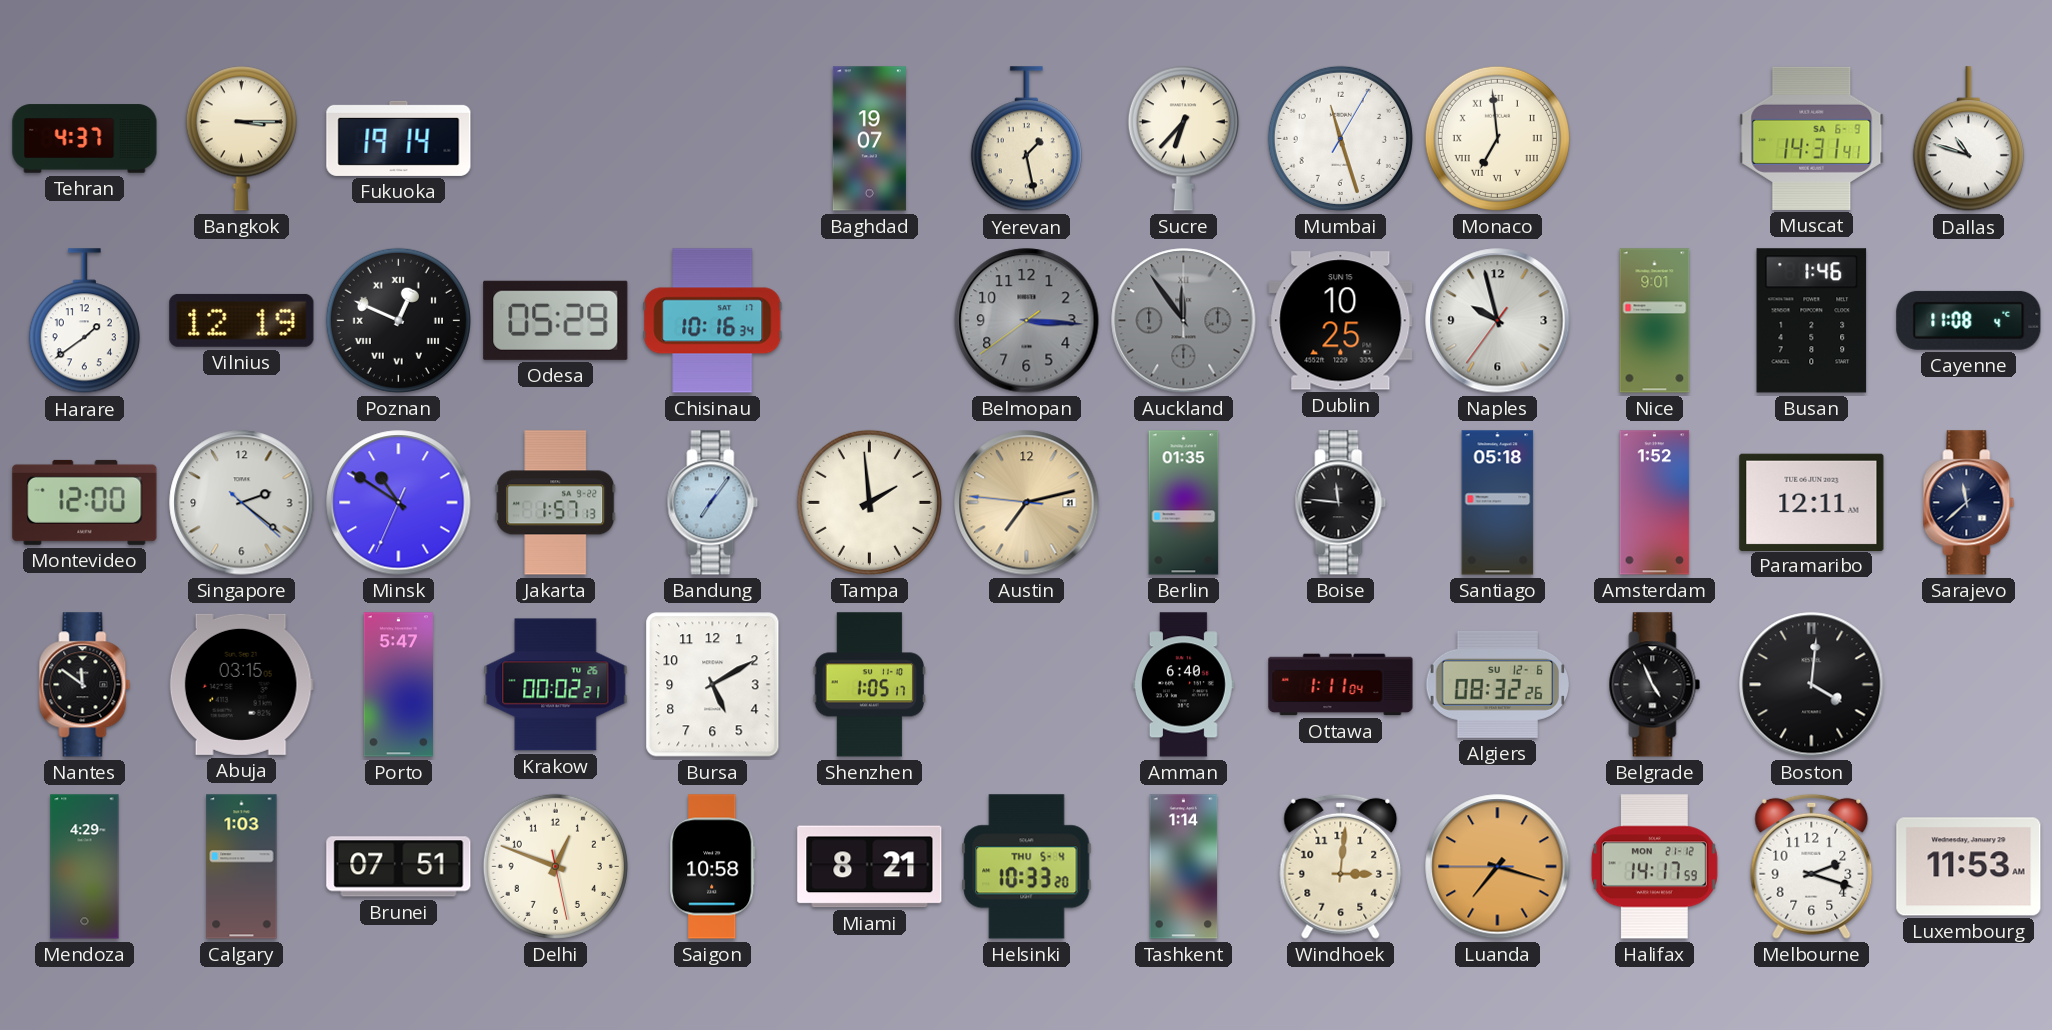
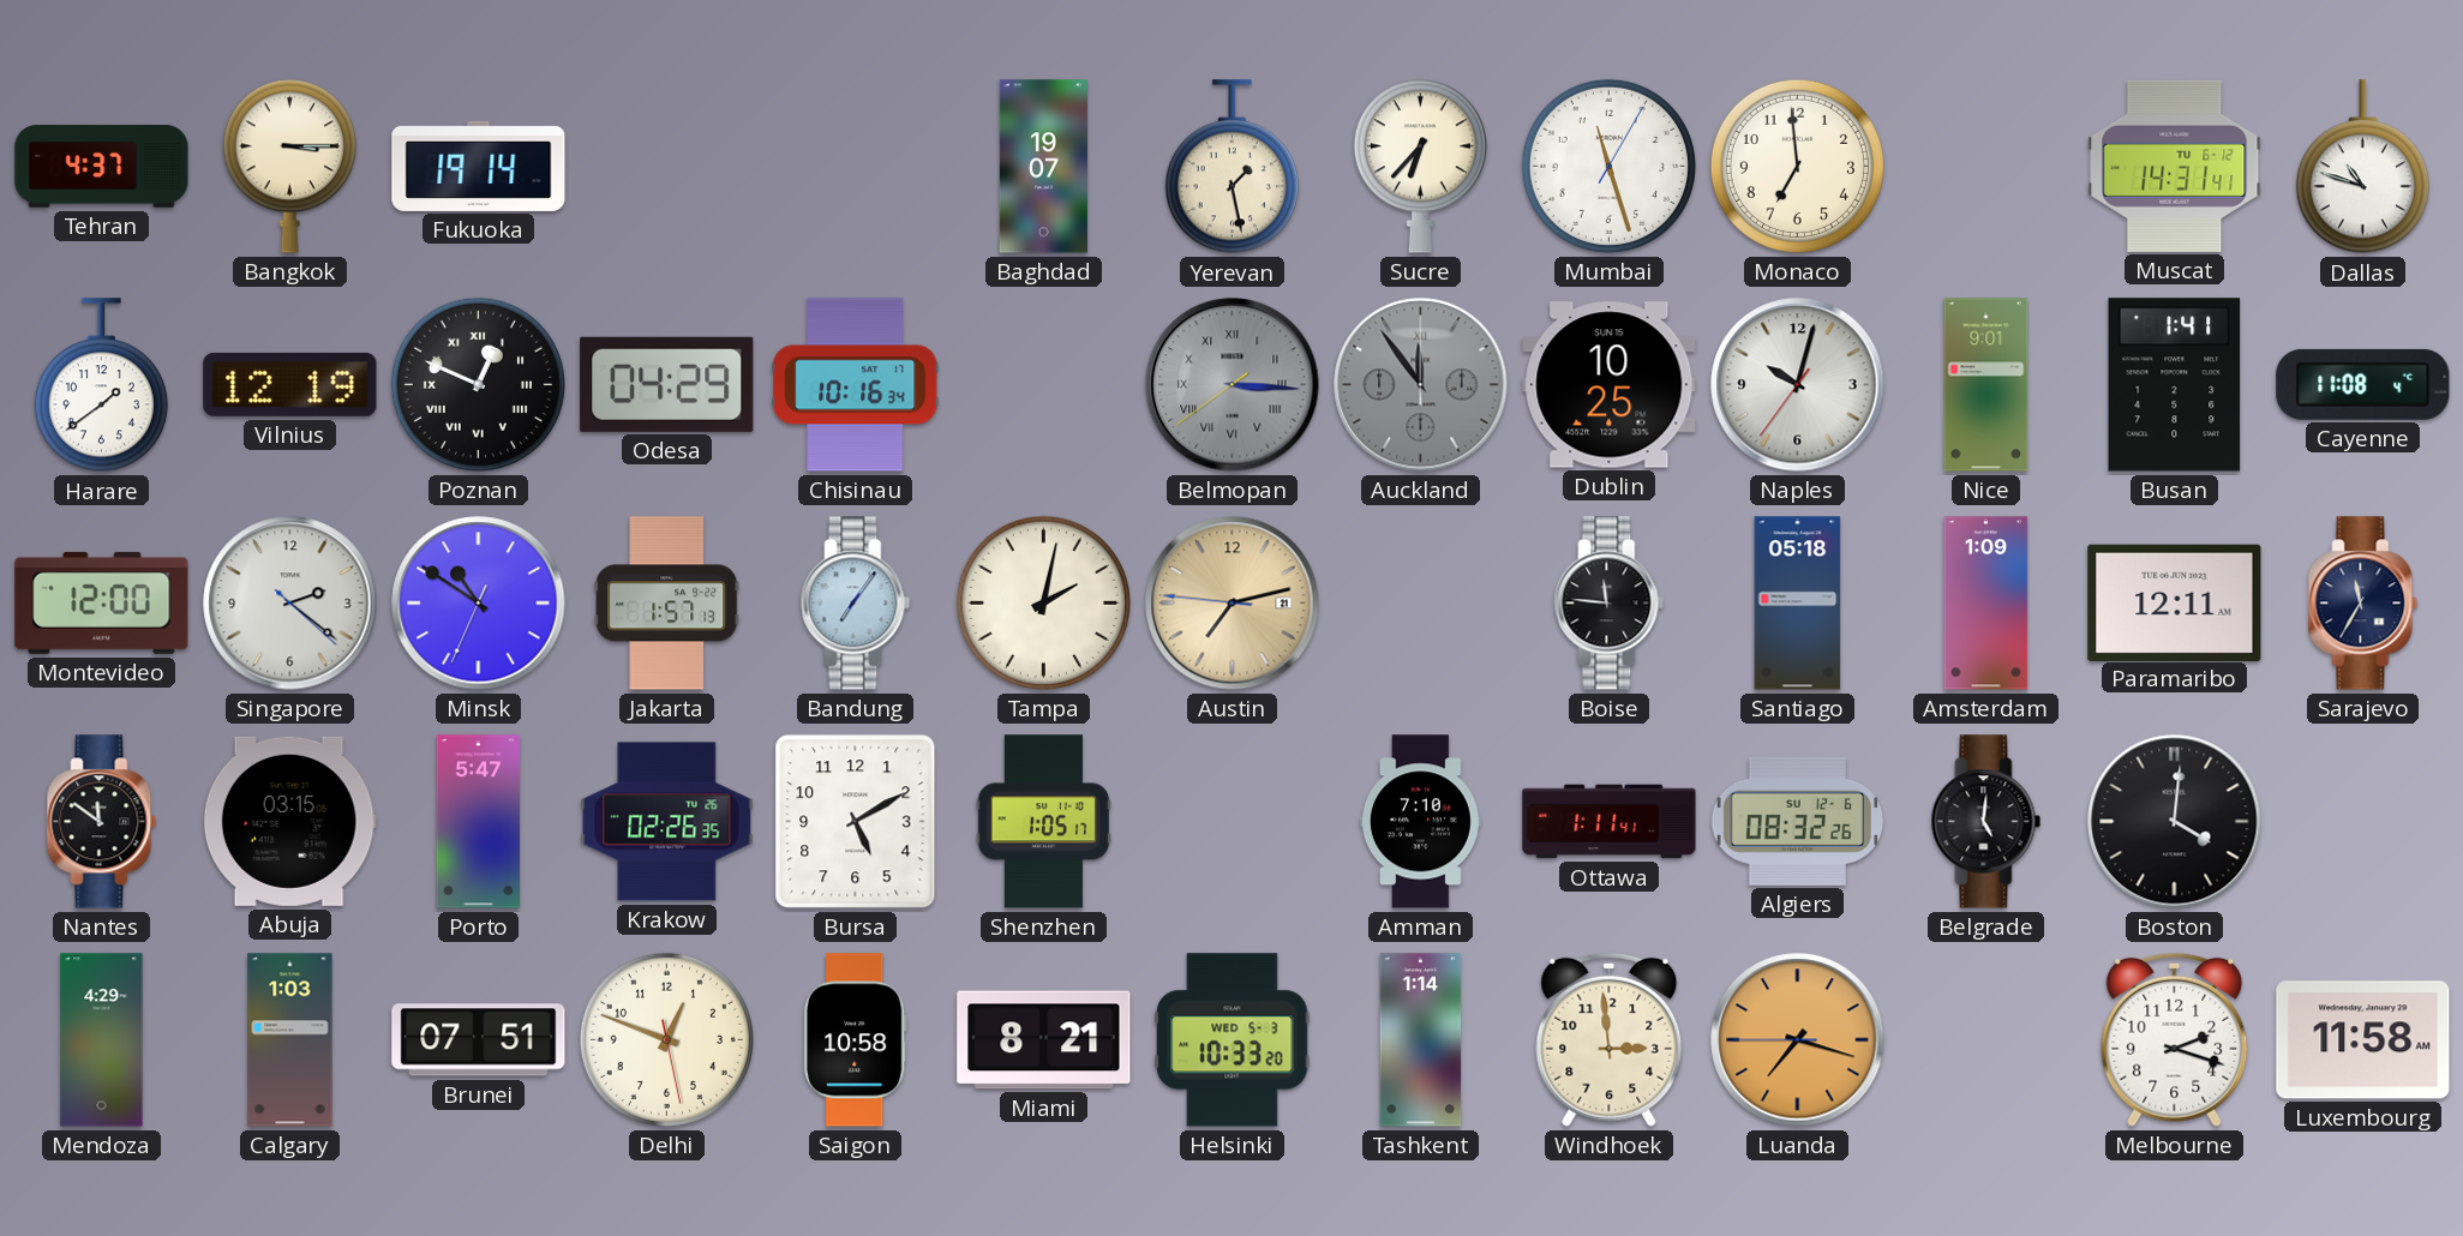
Monaco numerals: Roman -> Arabic (1797, 166)
Muscat date: SA 6-9 -> TU 6-12 (2175, 166)
Odesa: 05:29 -> 04:29 (667, 384)
Belmopan numerals: Arabic -> Roman (1233, 385)
Naples: 9:57 -> 10:02 (1798, 385)
Busan: 1:46 -> 1:41 (2175, 385)
Tampa: 1:59 -> 2:02 (1043, 602)
Berlin: 01:35 -> none (1184, 503)
Amsterdam: 1:52 -> 1:09 (1986, 604)
Sarajevo: 11:38 -> 11:35 (2363, 604)
Krakow: 00:02 -> 02:26 (667, 822)
Amman: 6:40 -> 7:10 (1420, 822)
Ottawa: 1:11:04 -> 1:11:41 (1610, 822)
Belgrade: 4:56 -> 5:01 (1986, 822)
Helsinki date: THU 5-4 -> WED 5-3 (1233, 1040)
Windhoek: 3:01 -> 2:59 (1610, 1039)
Halifax: 14:17 -> none (1654, 867)
Luxembourg: 11:53 -> 11:58 (2363, 1040)
